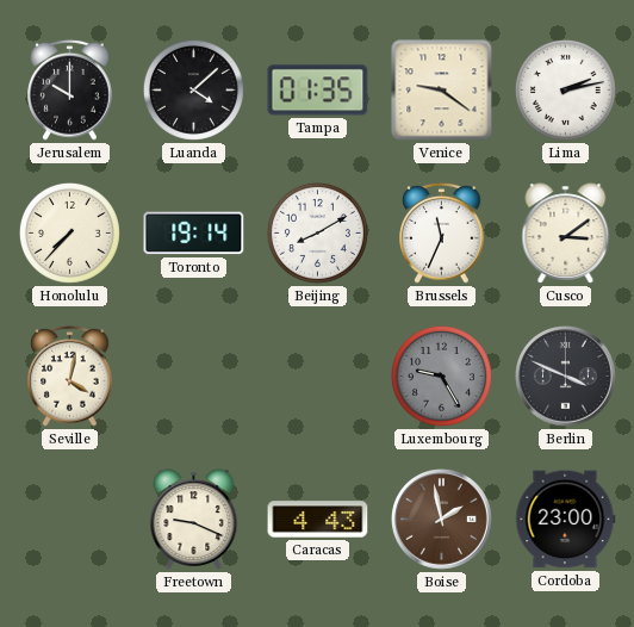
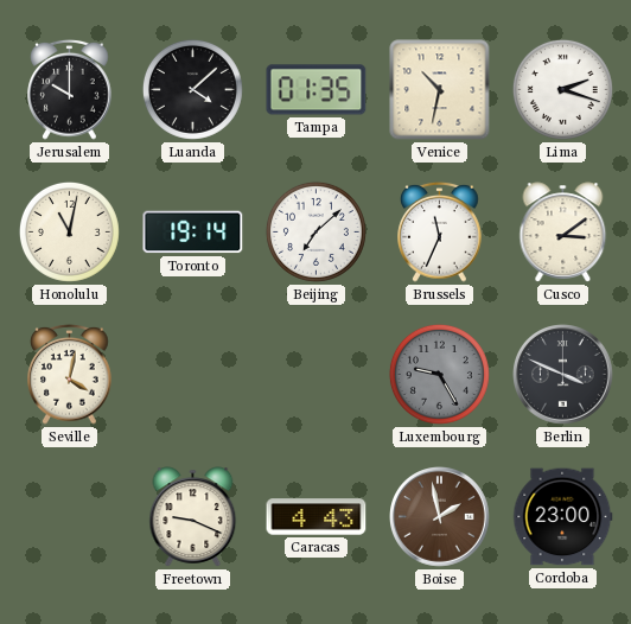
Venice: 9:21 -> 10:32 (440, 90)
Lima: 2:13 -> 2:18 (562, 89)
Honolulu: 7:37 -> 11:02 (69, 231)
Beijing: 8:10 -> 7:08 (315, 231)
